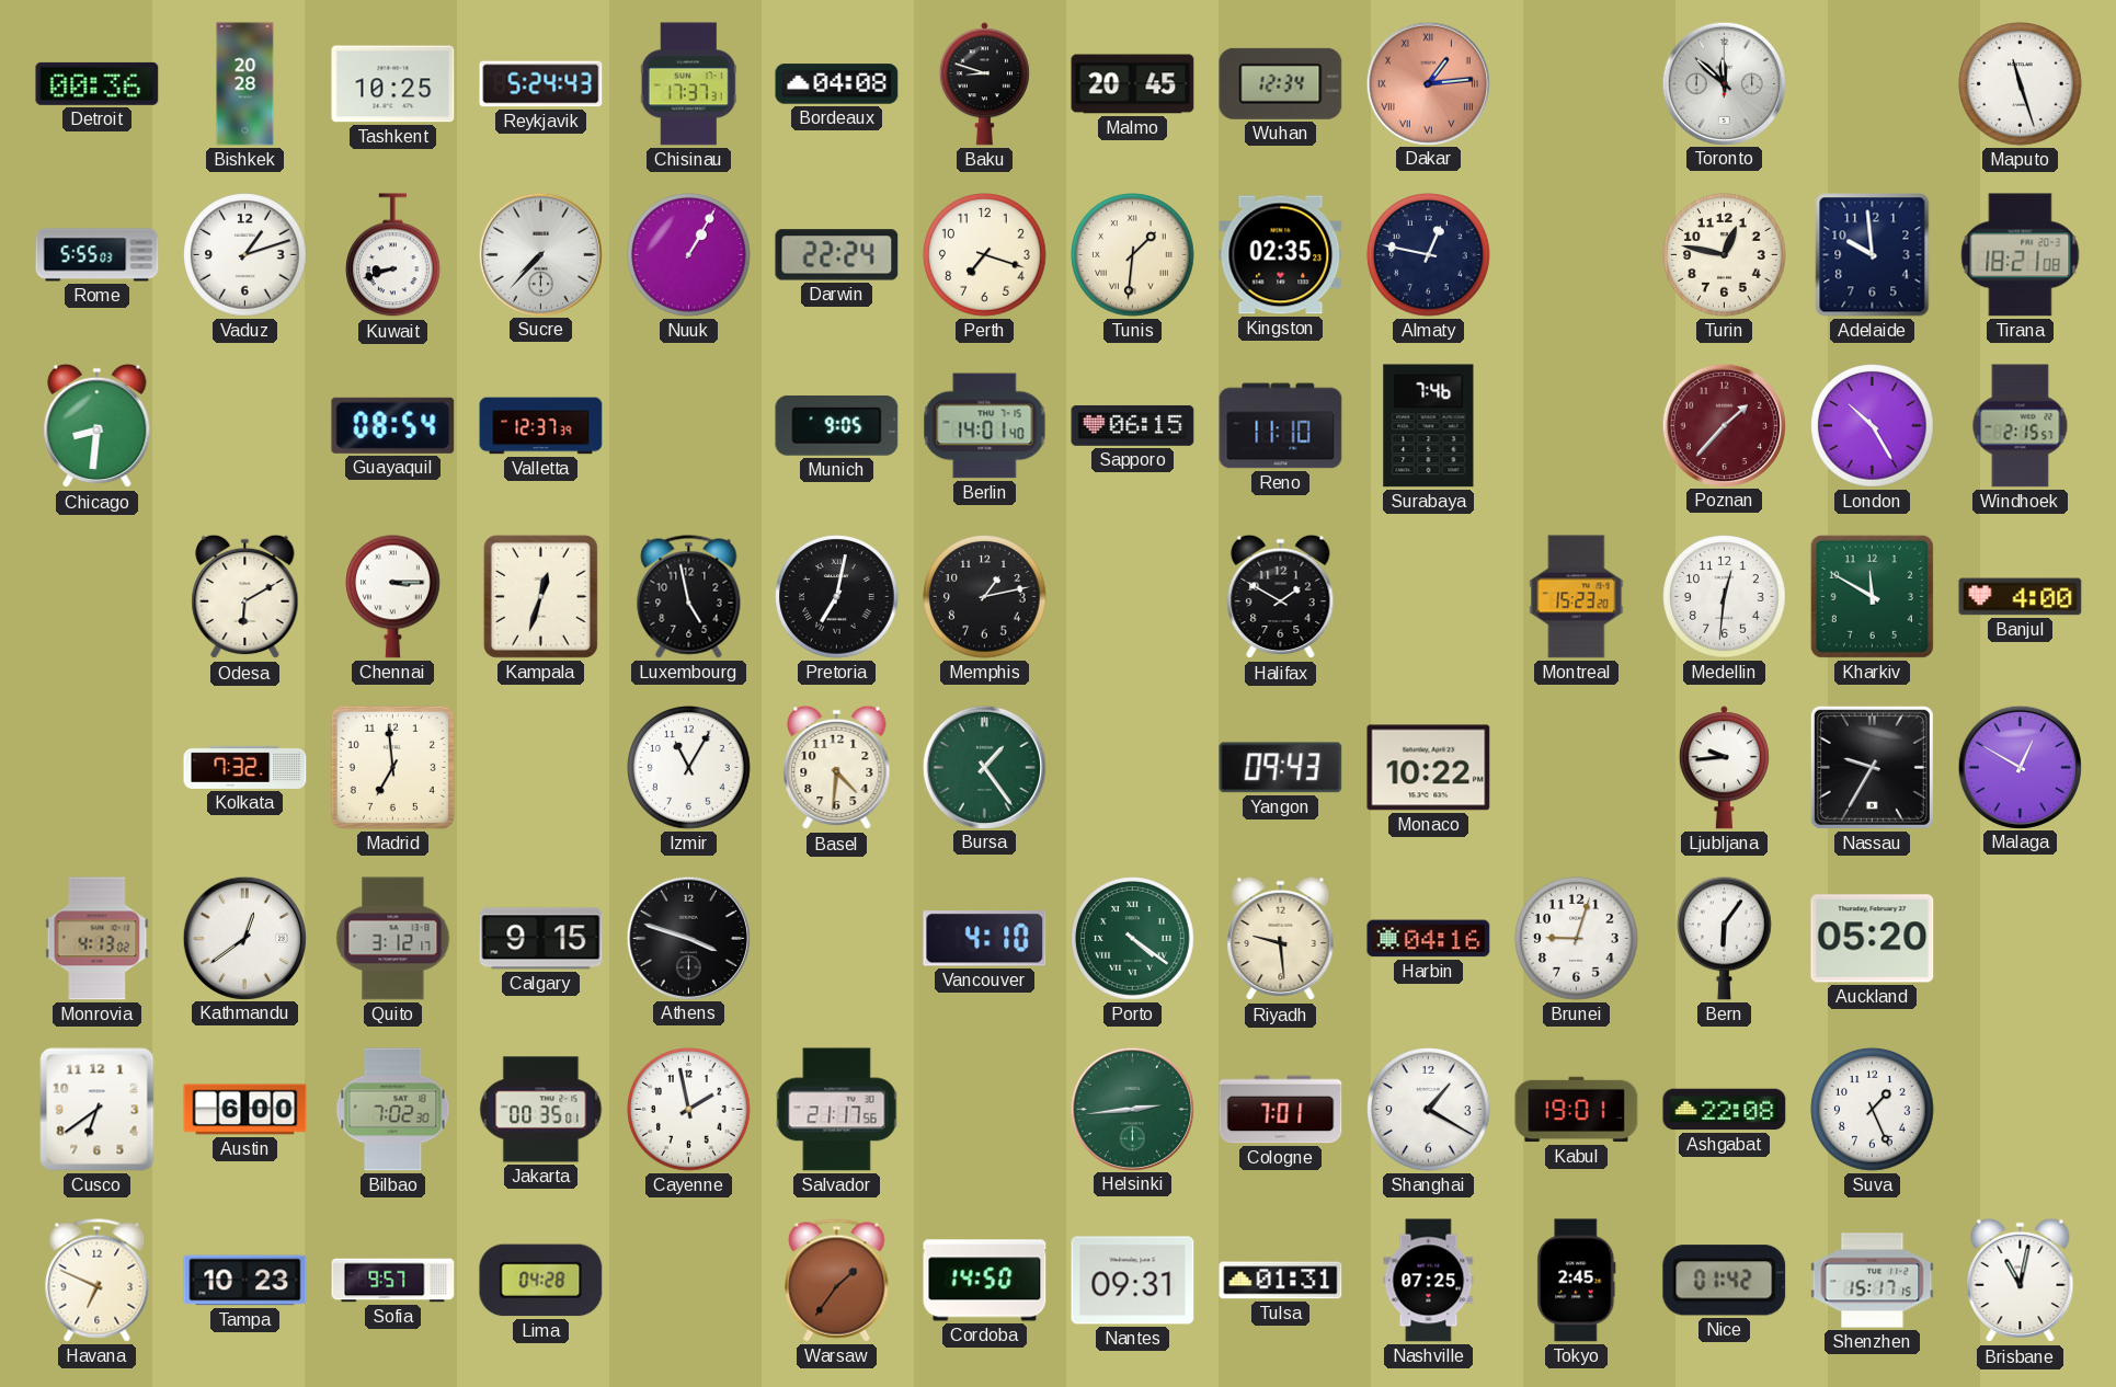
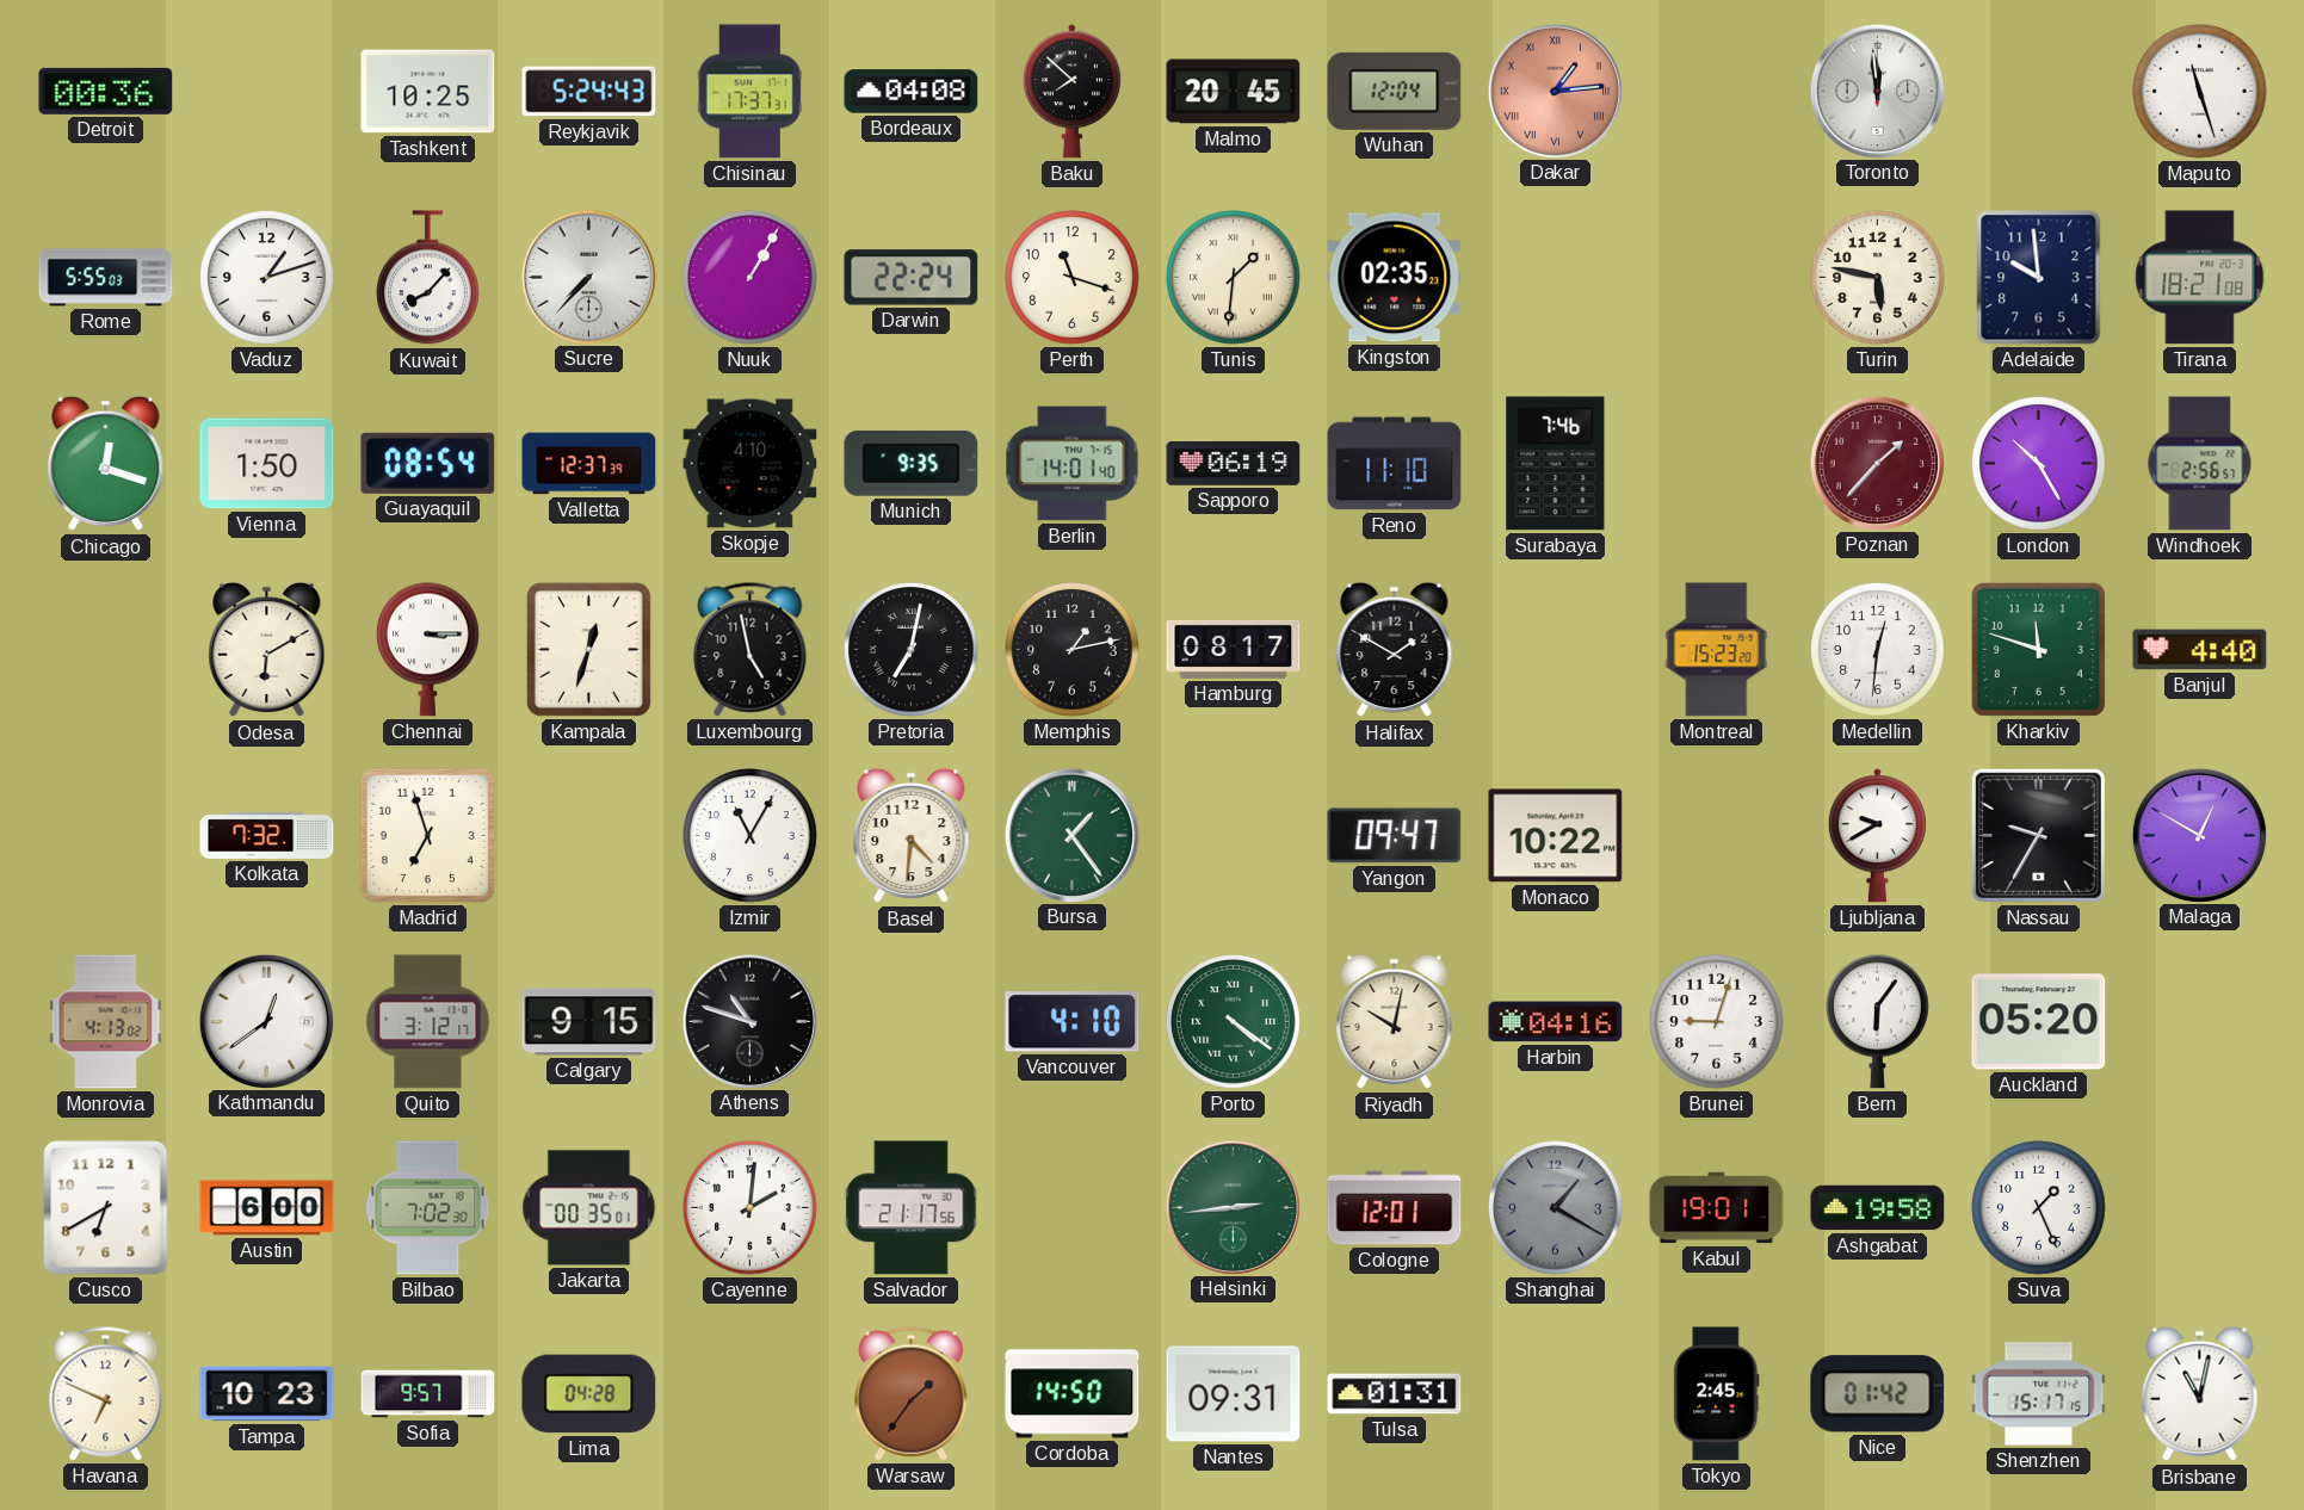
Bishkek: 20:28 -> none (245, 84)
Baku: 8:48 -> 7:52 (1071, 92)
Wuhan: 12:34 -> 12:04 (1395, 91)
Toronto: 11:52 -> 11:59 (1877, 91)
Kuwait: 8:42 -> 8:07 (428, 278)
Perth: 7:18 -> 11:18 (1073, 278)
Almaty: 12:47 -> none (1429, 255)
Turin: 12:47 -> 5:47 (1878, 278)
Chicago: 8:31 -> 12:18 (106, 464)
Vienna: none -> 1:50 (267, 464)
Skopje: none -> 4:10 (751, 464)
Munich: 9:05 -> 9:35 (912, 463)
Sapporo: 06:15 -> 06:19 (1234, 464)
Windhoek: 2:15 -> 2:56 (2200, 464)
Hamburg: none -> 08:17 (1234, 649)
Kharkiv: 11:50 -> 11:48 (2038, 649)
Banjul: 4:00 -> 4:40 (2200, 650)
Madrid: 6:59 -> 6:57 (427, 835)
Yangon: 09:43 -> 09:47 (1395, 836)
Ljubljana: 9:44 -> 9:40 (1877, 836)
Athens: 3:48 -> 10:48 (749, 1021)
Riyadh: 9:29 -> 10:02 (1395, 1022)
Cusco: 6:39 -> 6:40 (106, 1208)
Cayenne: 1:58 -> 2:01 (751, 1208)
Cologne: 7:01 -> 12:01 (1395, 1208)
Shanghai dial: white -> grey (1556, 1208)
Ashgabat: 22:08 -> 19:58 (1878, 1208)
Nashville: 07:25 -> none (1429, 1281)
